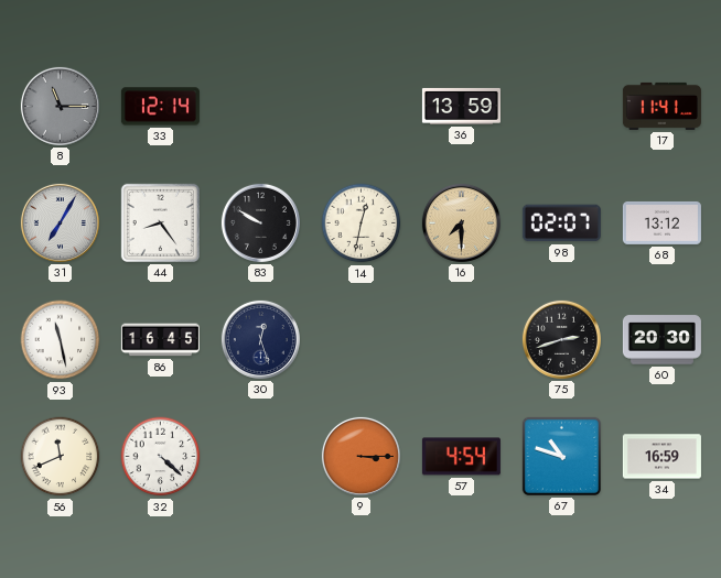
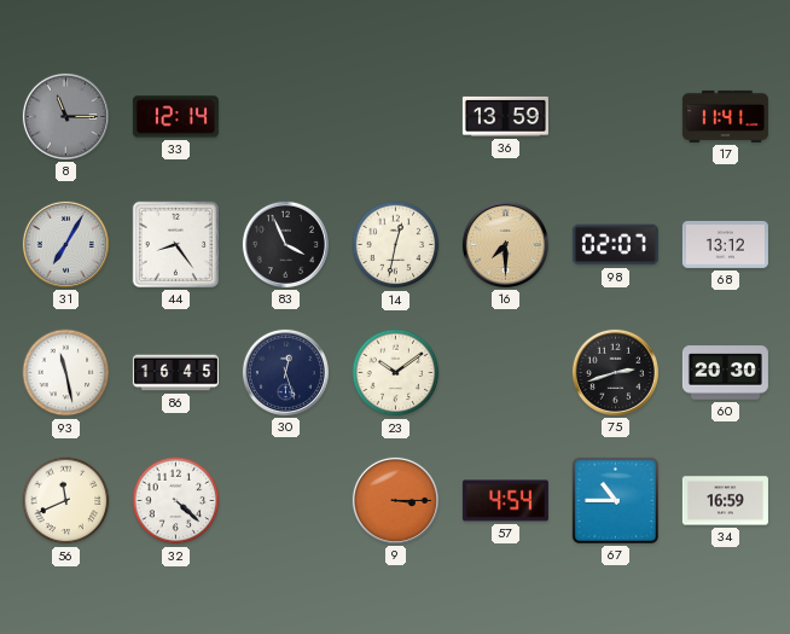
83: 9:50 -> 3:56 (285, 244)
23: none -> 10:09 (396, 373)
67: 10:48 -> 10:45 (615, 500)
